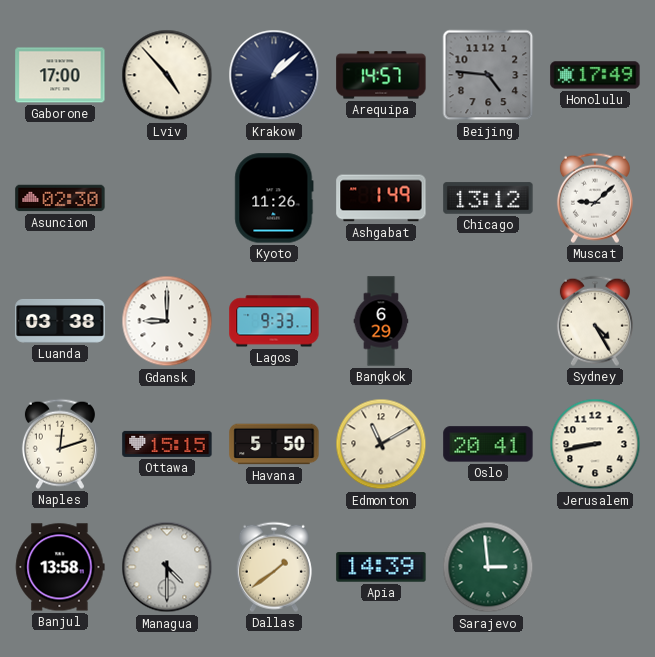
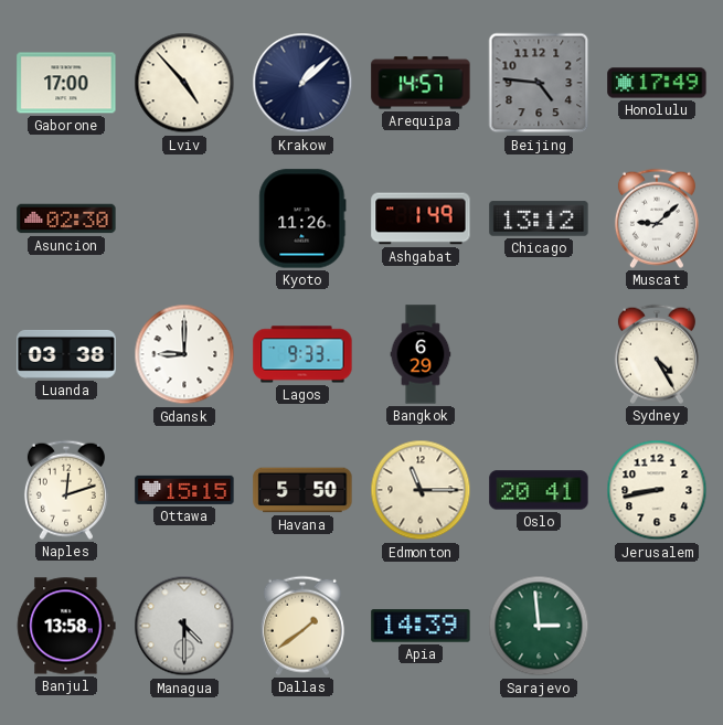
Edmonton: 11:10 -> 11:15 (421, 490)
